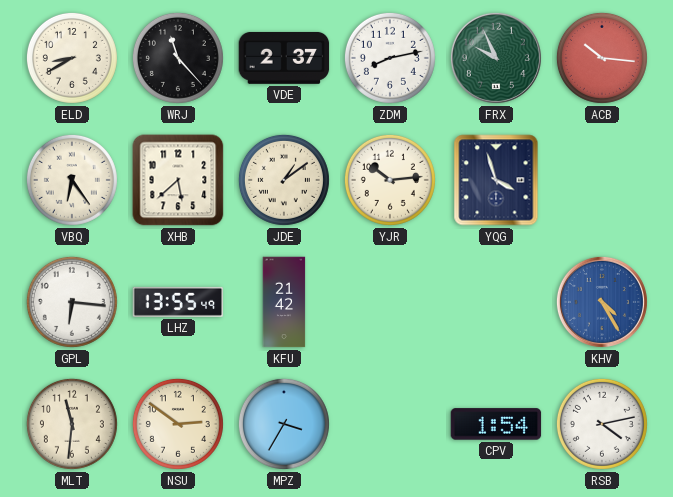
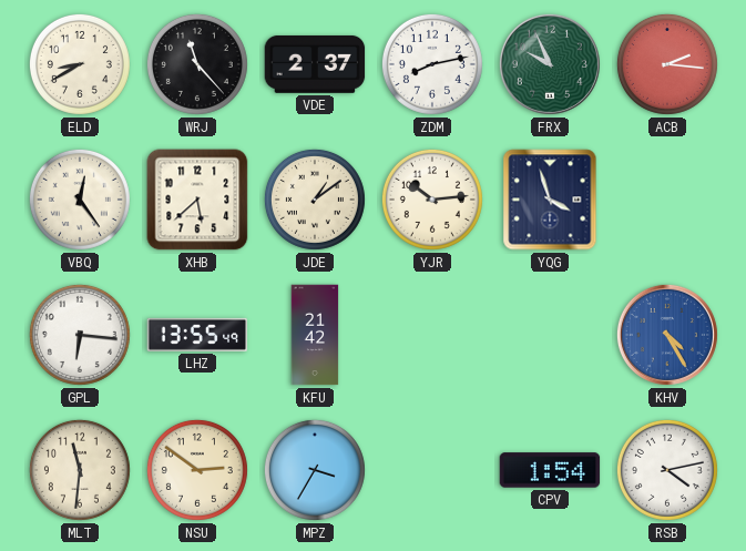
ACB: 10:16 -> 2:16 (667, 64)
VBQ: 6:24 -> 12:24 (80, 200)
